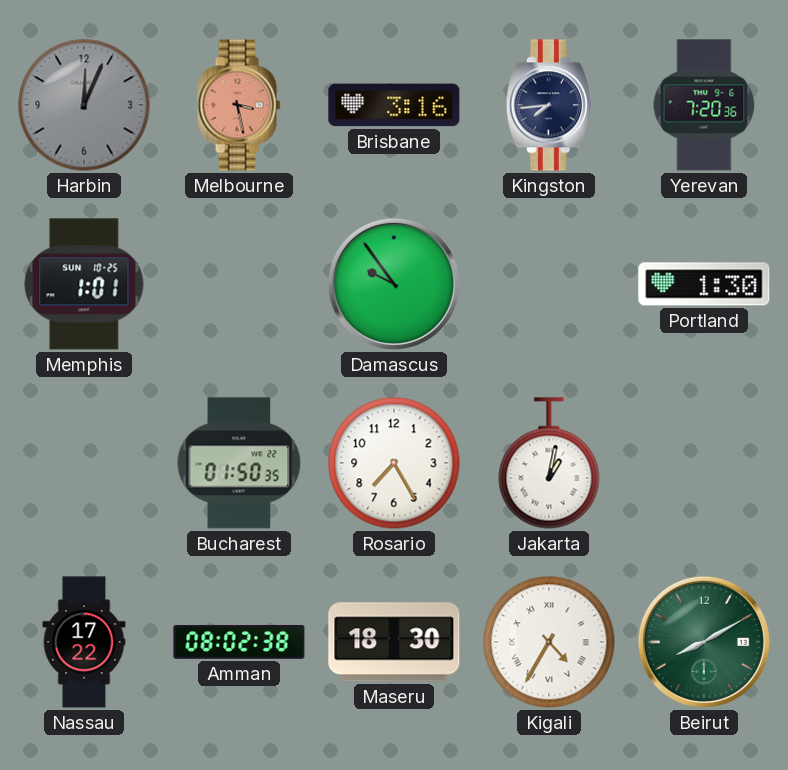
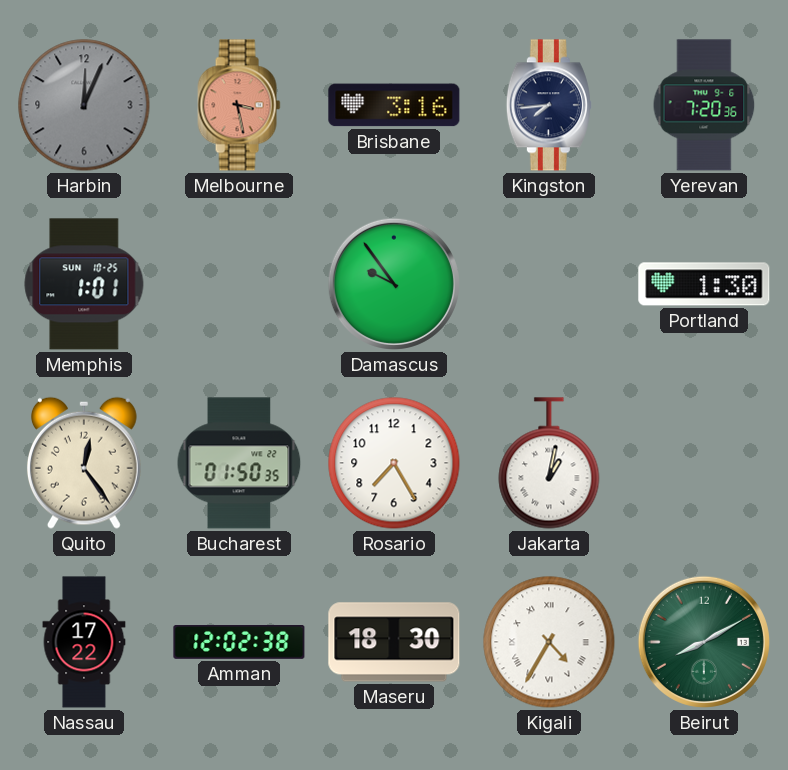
Quito: none -> 12:24 (84, 463)
Amman: 08:02 -> 12:02 (239, 643)
